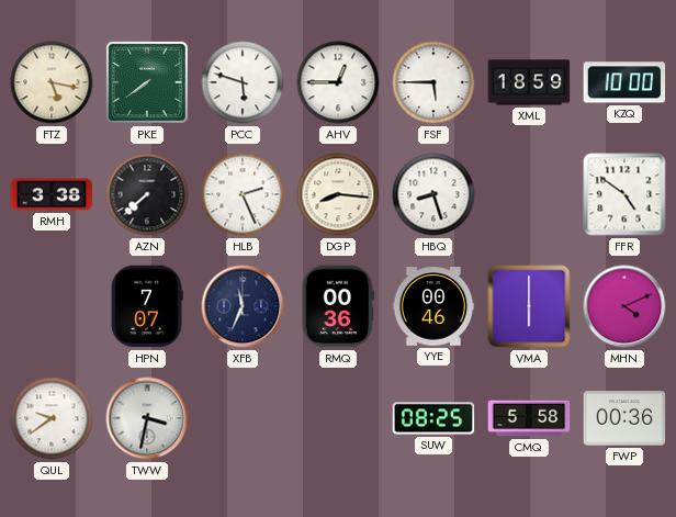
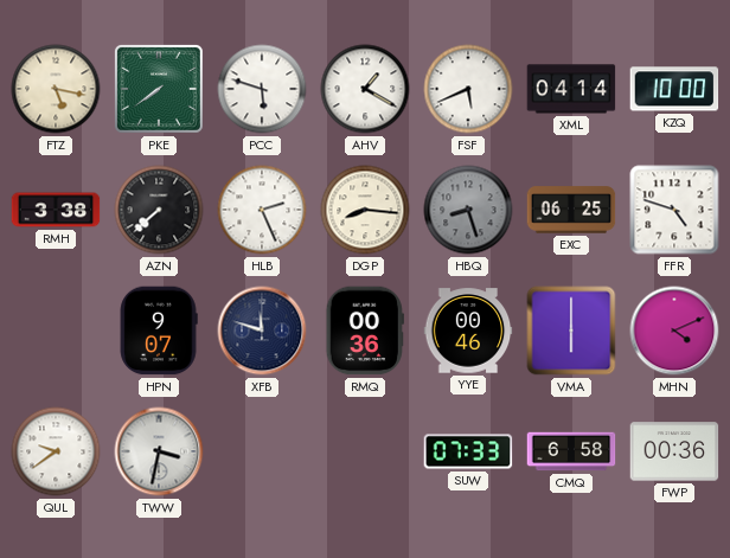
AHV: 12:45 -> 1:20 (365, 89)
FSF: 5:45 -> 5:41 (468, 89)
XML: 18:59 -> 04:14 (571, 89)
HBQ dial: white -> grey (468, 210)
EXC: none -> 06:25 (571, 210)
FFR: 4:51 -> 4:48 (674, 210)
HPN: 7:07 -> 9:07 (159, 331)
XFB: 11:34 -> 11:48 (262, 331)
SUW: 08:25 -> 07:33 (468, 451)
CMQ: 5:58 -> 6:58 (571, 451)
